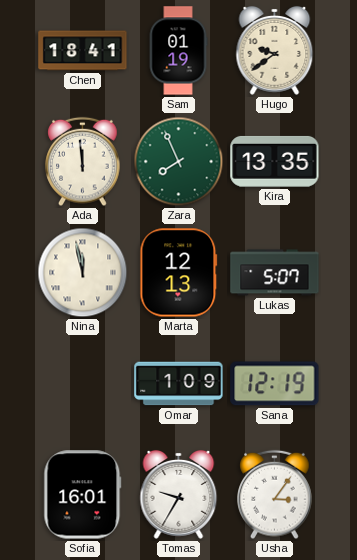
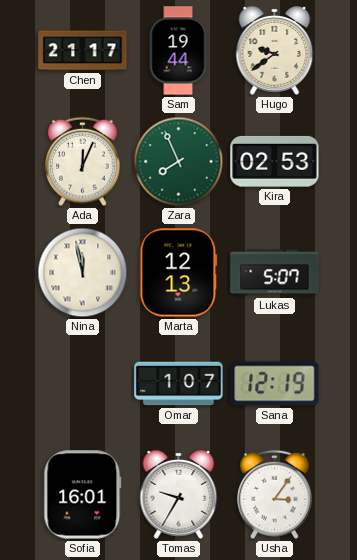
Chen: 18:41 -> 21:17 (83, 51)
Sam: 01:19 -> 19:44 (178, 51)
Ada: 11:59 -> 12:04 (83, 162)
Kira: 13:35 -> 02:53 (275, 161)
Omar: 1:09 -> 1:07 (179, 384)
